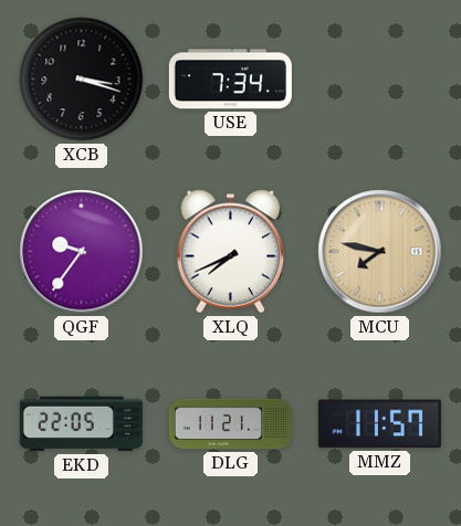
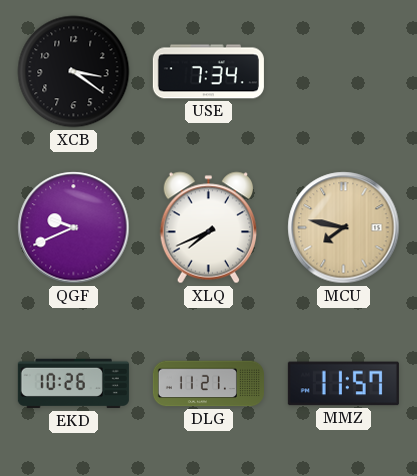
XCB: 3:18 -> 3:21 (74, 72)
QGF: 9:36 -> 9:41 (74, 228)
EKD: 22:05 -> 10:26 (73, 384)
